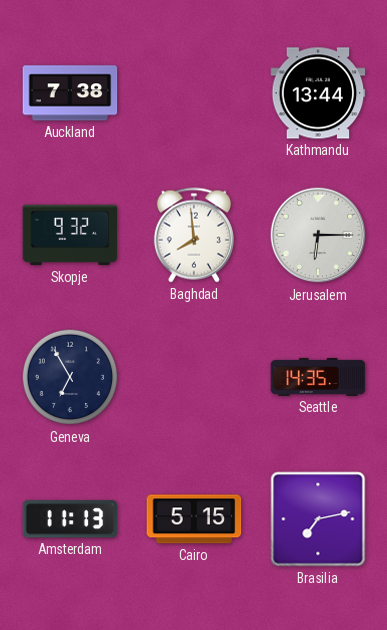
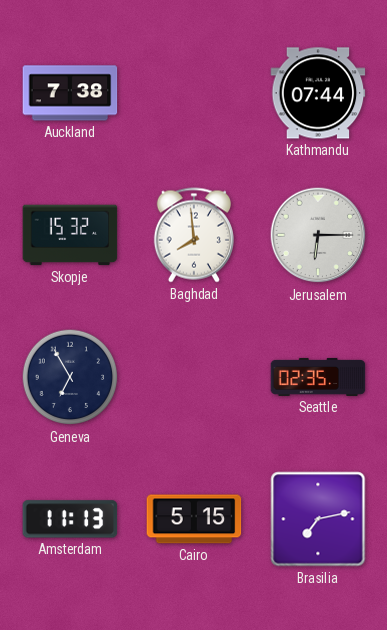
Kathmandu: 13:44 -> 07:44 (318, 93)
Skopje: 9:32 -> 15:32 (70, 235)
Seattle: 14:35 -> 02:35 (318, 377)
